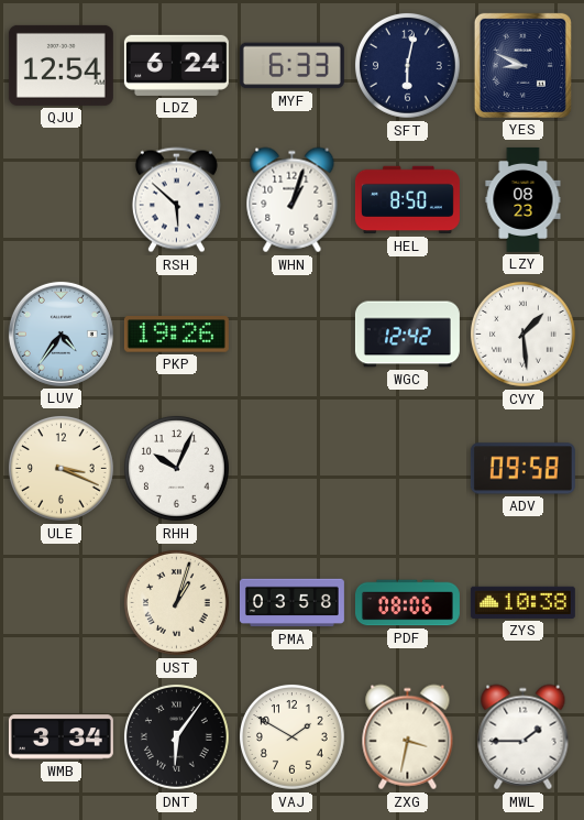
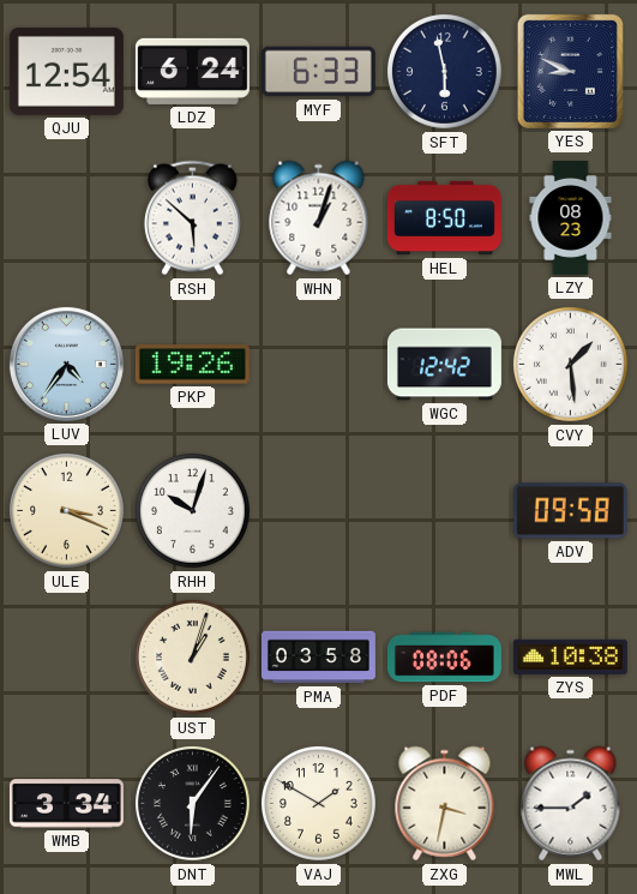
SFT: 6:02 -> 5:58 (445, 72)
RHH: 10:04 -> 10:03 (193, 511)
